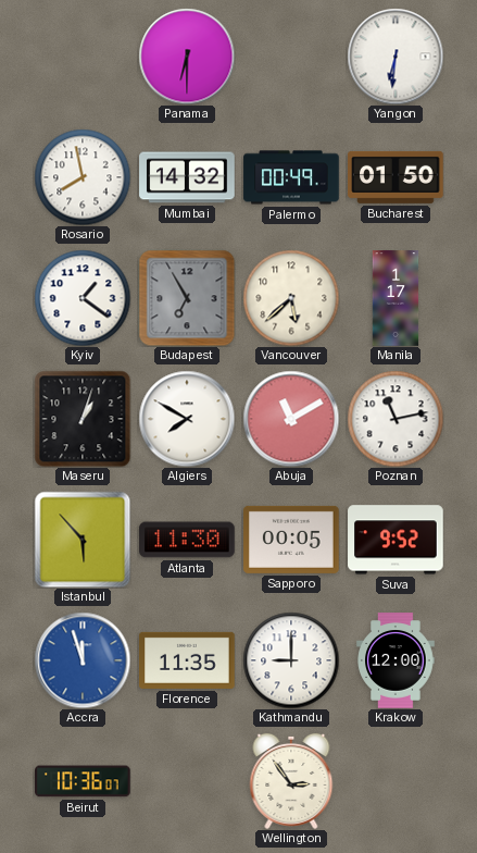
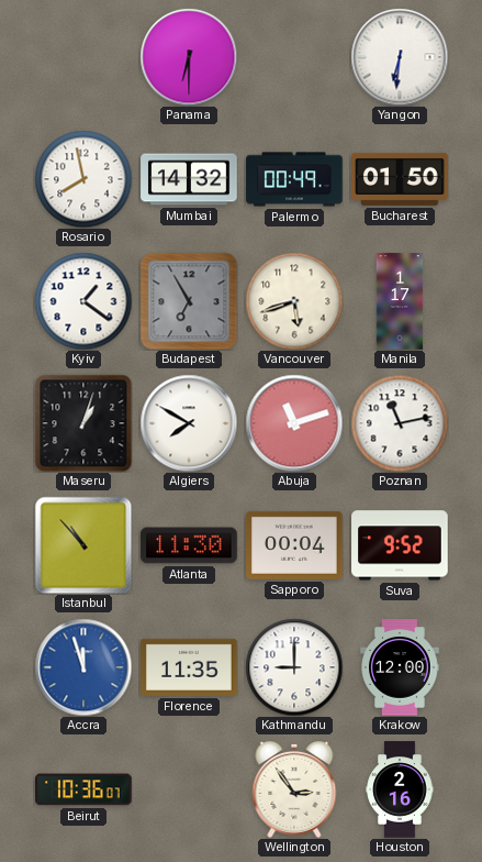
Vancouver: 5:38 -> 5:42 (294, 301)
Abuja: 11:10 -> 11:12 (294, 423)
Istanbul: 5:53 -> 10:53 (83, 545)
Sapporo: 00:05 -> 00:04 (294, 545)
Houston: none -> 2:16 (400, 789)
